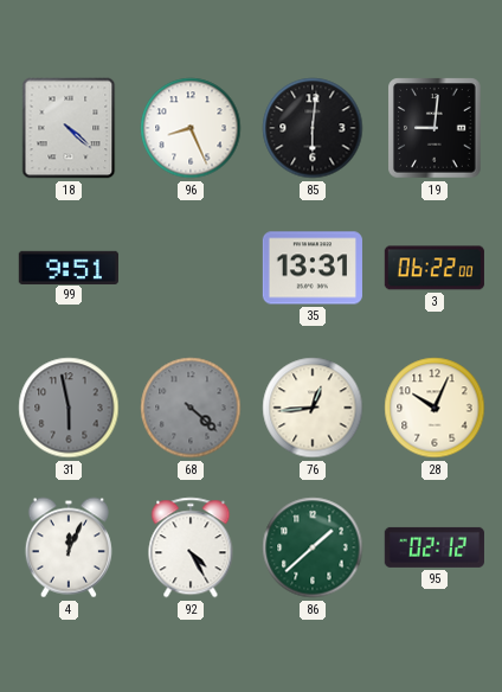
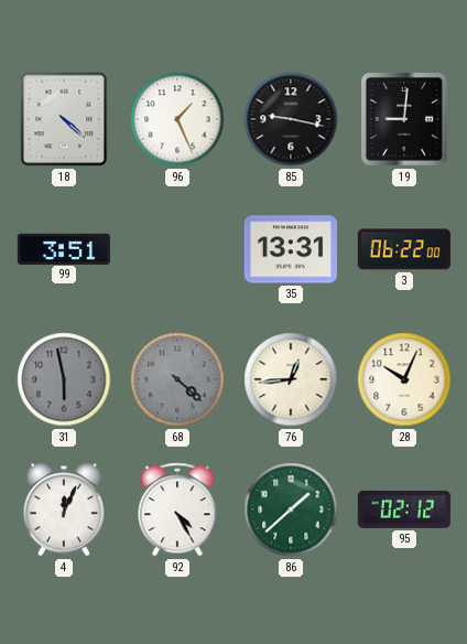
96: 8:26 -> 1:26 (177, 119)
85: 6:01 -> 9:17 (291, 119)
99: 9:51 -> 3:51 (64, 248)
